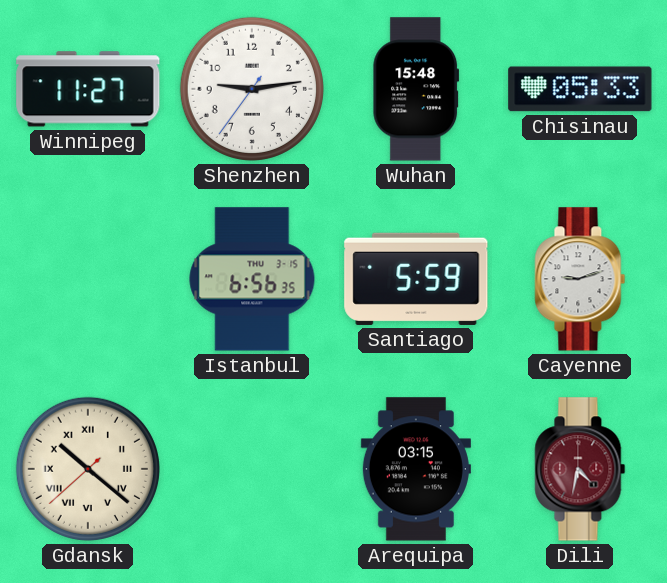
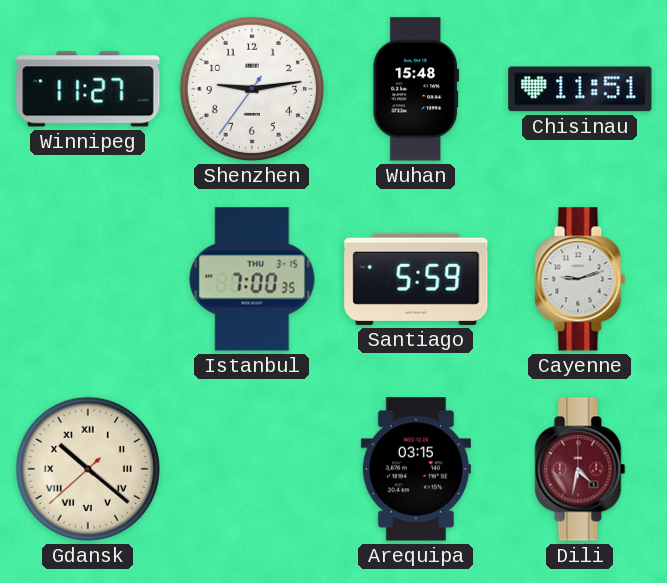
Chisinau: 05:33 -> 11:51 (580, 89)
Istanbul: 6:56 -> 7:00 (252, 279)
